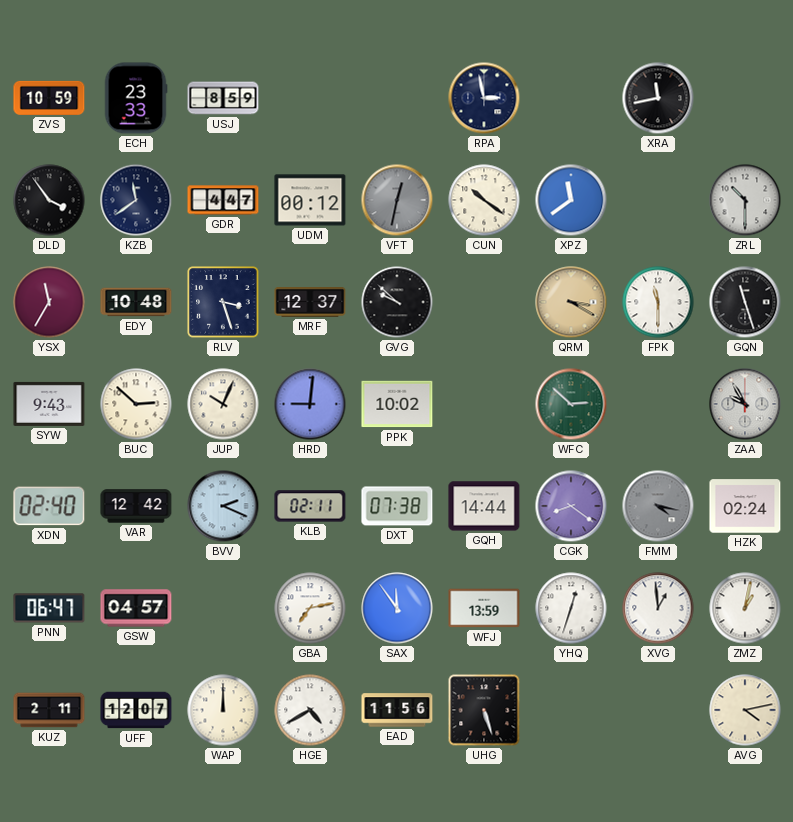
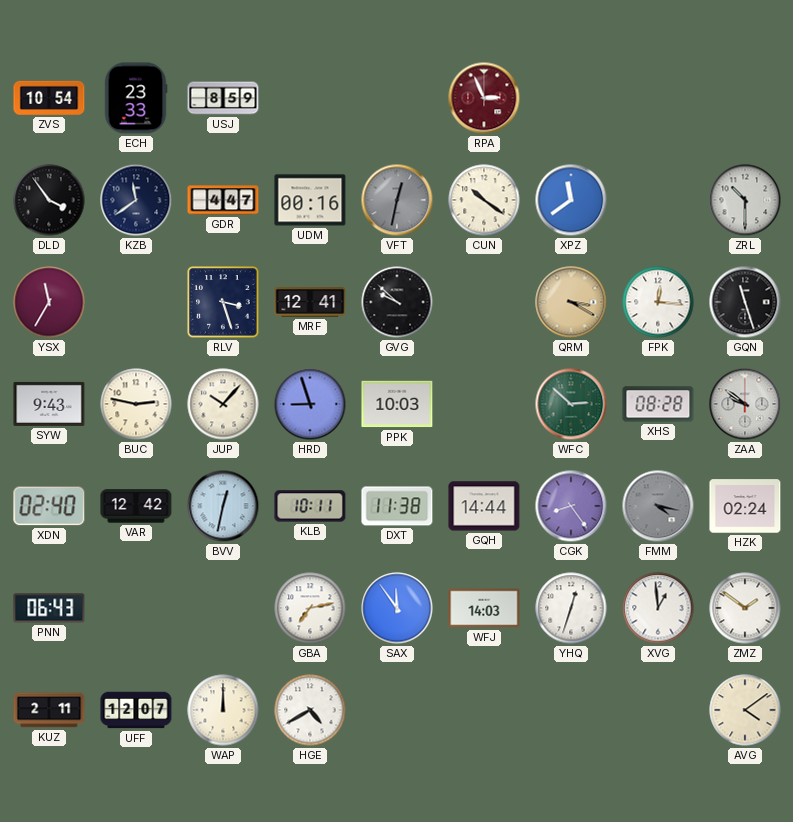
ZVS: 10:59 -> 10:54 (49, 98)
RPA: 2:58 -> 2:56 (484, 98)
RPA dial: navy -> burgundy (484, 98)
XRA: 11:43 -> none (658, 98)
UDM: 00:12 -> 00:16 (310, 200)
EDY: 10:48 -> none (136, 302)
MRF: 12:37 -> 12:41 (310, 303)
FPK: 11:30 -> 12:16 (658, 302)
BUC: 2:52 -> 2:47 (136, 404)
JUP: 10:04 -> 10:07 (223, 404)
HRD: 9:01 -> 8:57 (310, 404)
PPK: 10:02 -> 10:03 (397, 404)
XHS: none -> 08:28 (658, 404)
ZAA: 9:55 -> 9:51 (745, 404)
BVV: 2:19 -> 12:32 (223, 506)
KLB: 02:11 -> 10:11 (310, 506)
DXT: 07:38 -> 11:38 (397, 506)
CGK: 8:21 -> 8:24 (571, 506)
PNN: 06:47 -> 06:43 (49, 608)
GSW: 04:57 -> none (136, 608)
WFJ: 13:59 -> 14:03 (484, 608)
ZMZ: 1:02 -> 1:51 (745, 608)
EAD: 11:56 -> none (397, 710)
UHG: 5:27 -> none (484, 710)
AVG: 4:13 -> 4:09 (745, 710)
